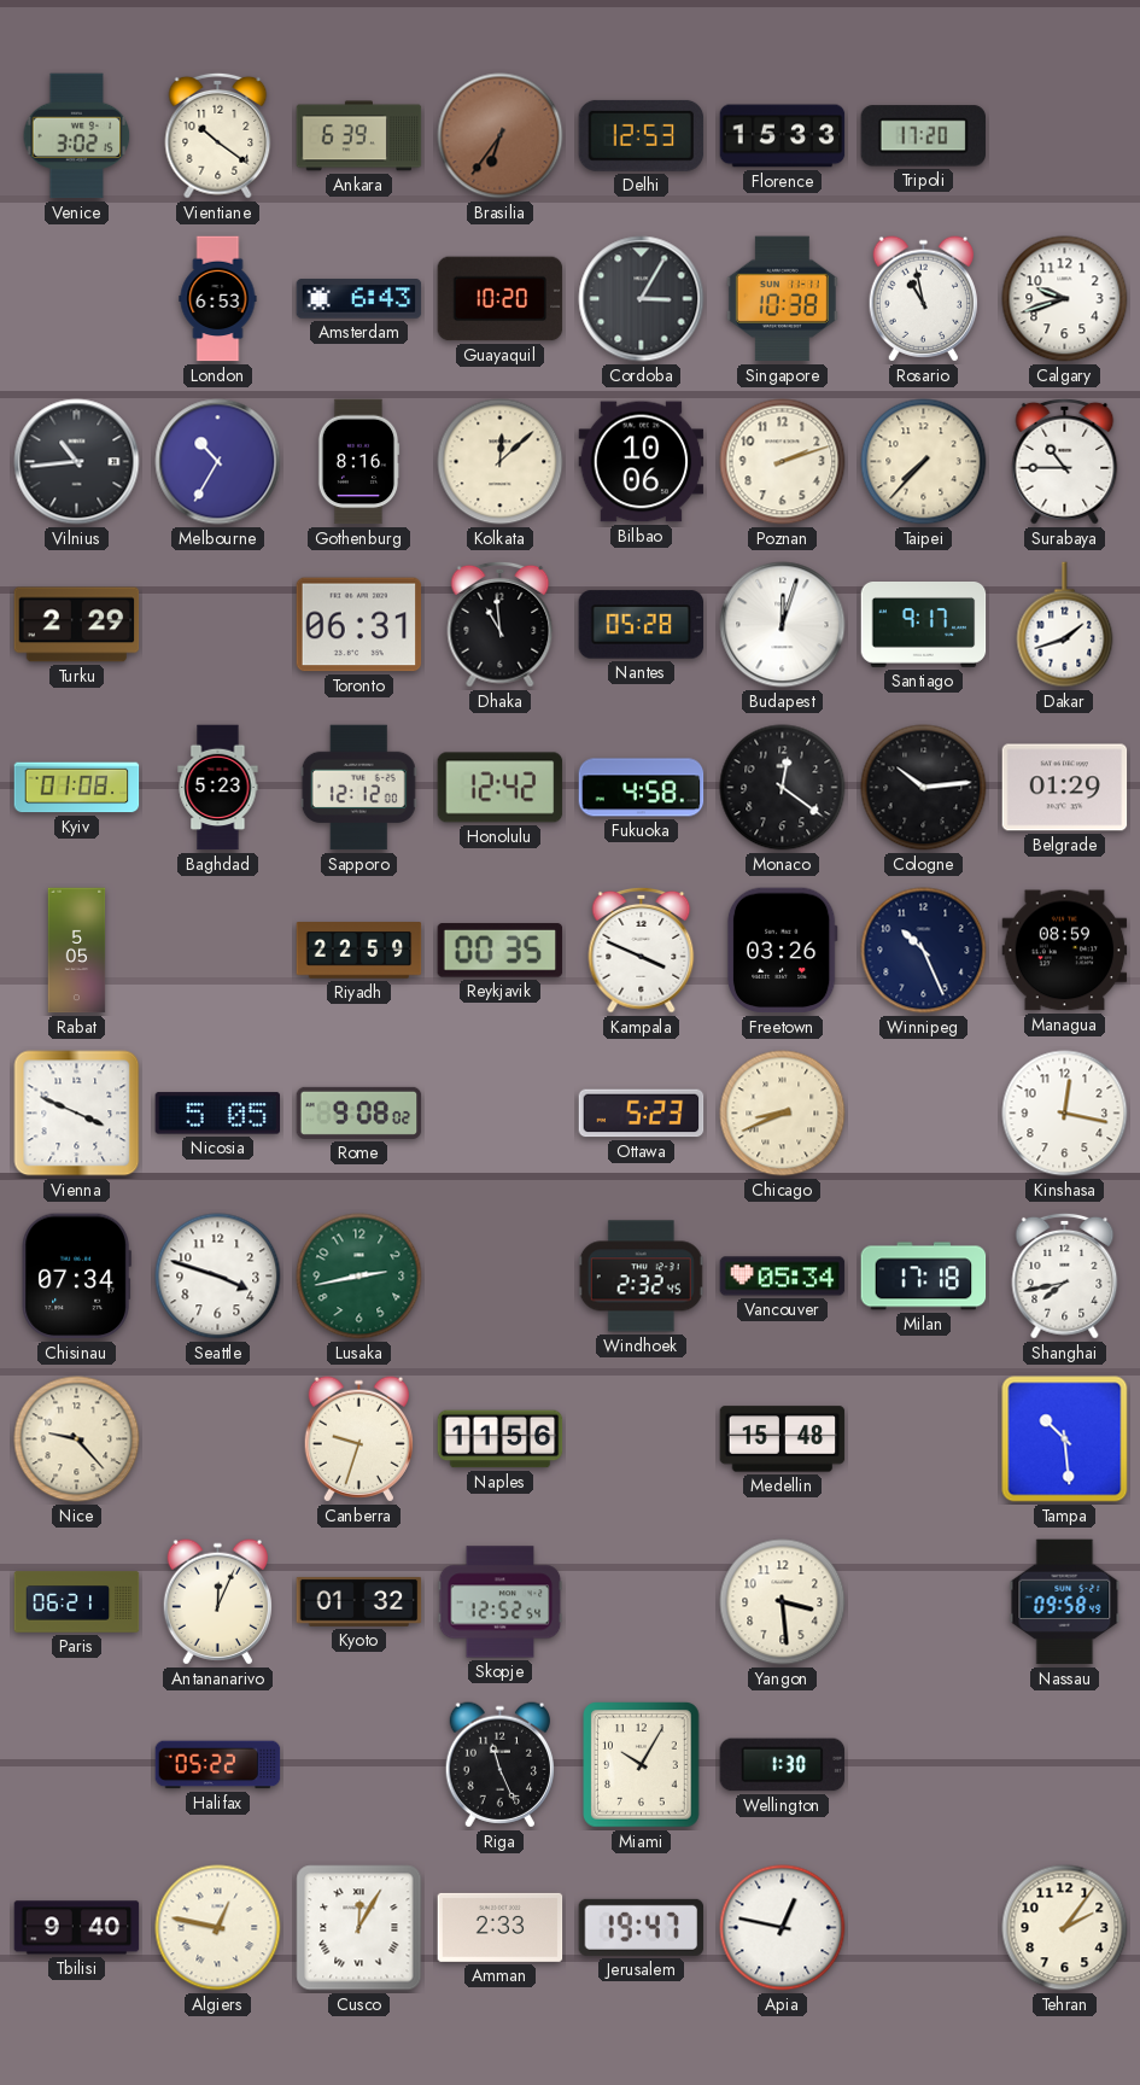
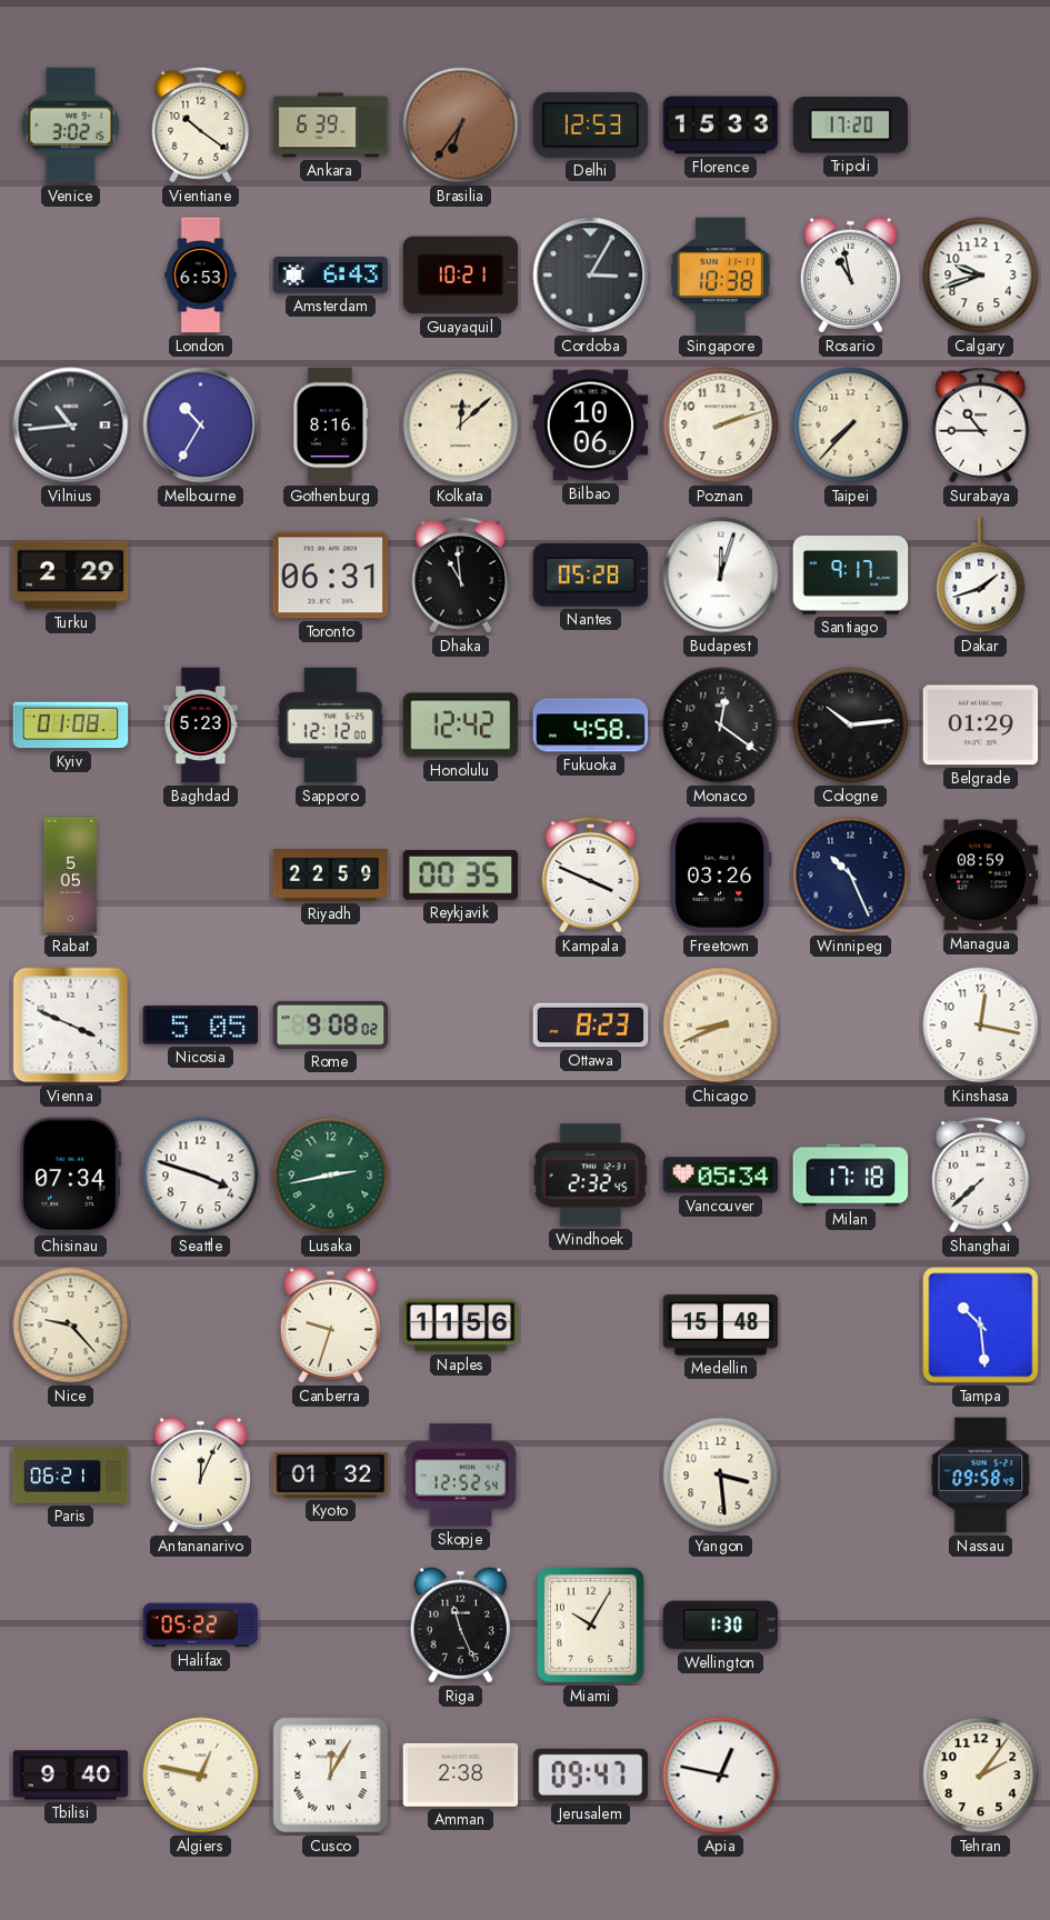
Guayaquil: 10:20 -> 10:21 (461, 276)
Ottawa: 5:23 -> 8:23 (591, 1026)
Shanghai: 7:43 -> 7:38 (981, 1174)
Amman: 2:33 -> 2:38 (461, 1774)
Jerusalem: 19:47 -> 09:47 (591, 1774)
